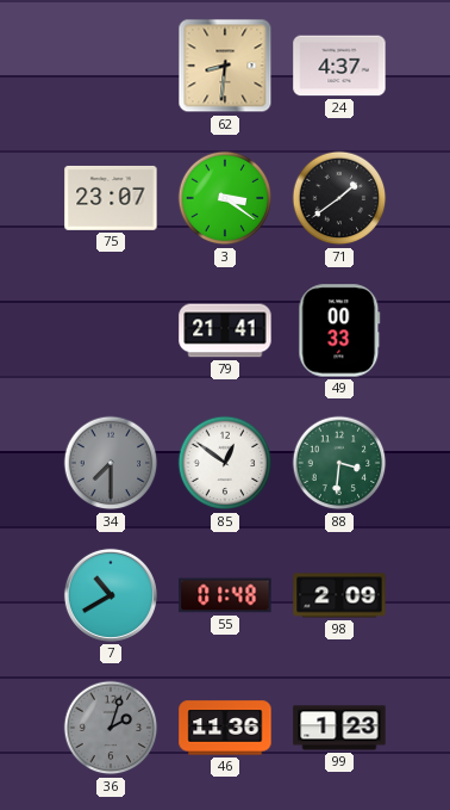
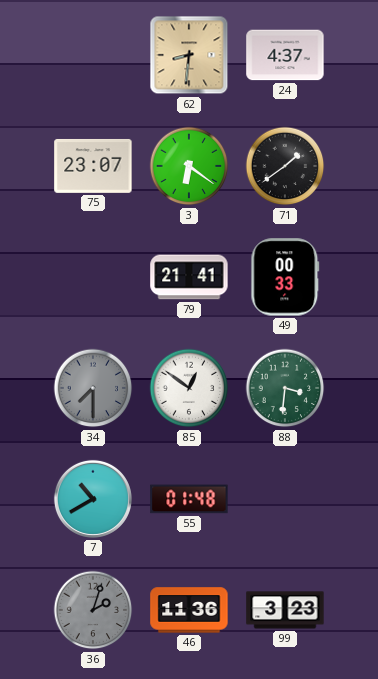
3: 3:21 -> 6:21 (189, 166)
98: 2:09 -> none (339, 595)
99: 1:23 -> 3:23 (285, 610)
